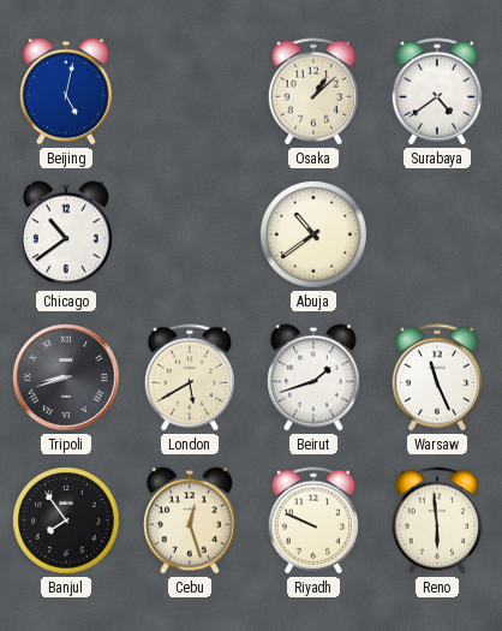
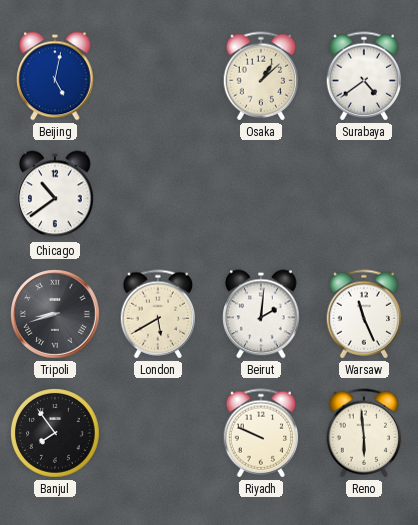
Abuja: 10:39 -> none (313, 234)
Beirut: 1:42 -> 2:01 (261, 314)
Cebu: 12:27 -> none (190, 520)
